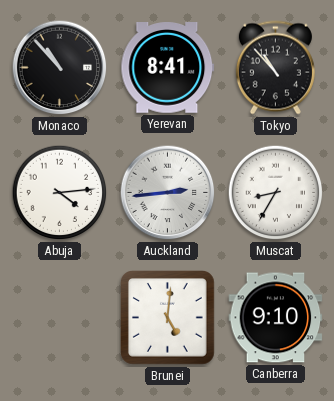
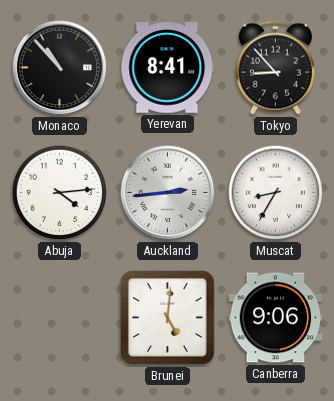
Tokyo: 10:53 -> 8:53 (275, 68)
Canberra: 9:10 -> 9:06 (276, 318)
